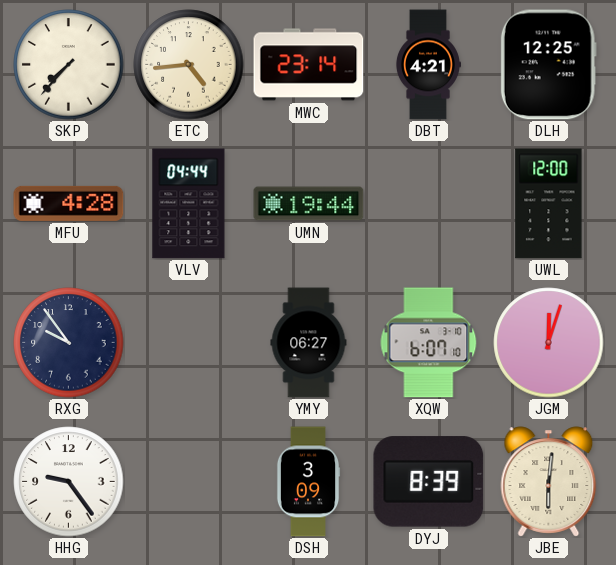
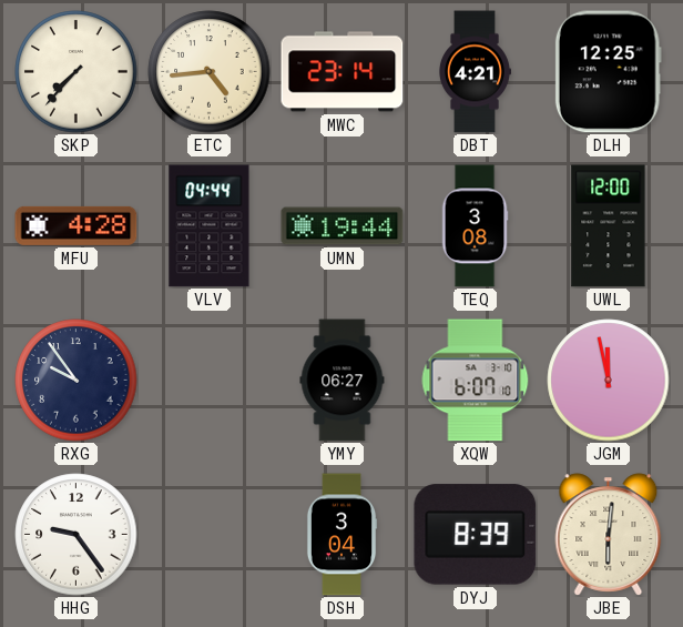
TEQ: none -> 3:08 (475, 226)
JGM: 12:03 -> 11:58 (609, 381)
DSH: 3:09 -> 3:04 (341, 535)
